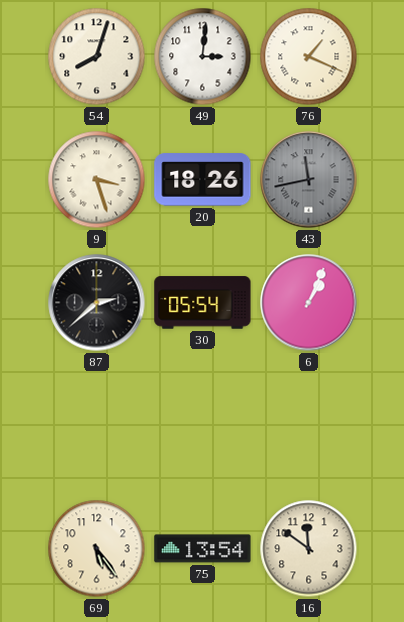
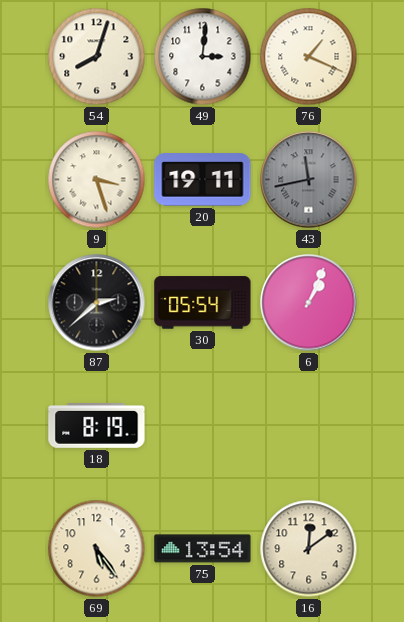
20: 18:26 -> 19:11 (203, 180)
18: none -> 8:19 (97, 426)
16: 11:51 -> 12:09 (309, 549)
